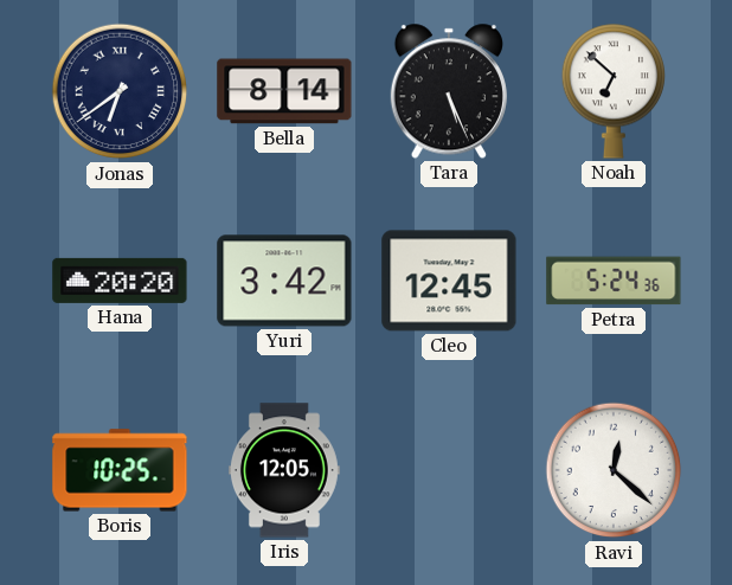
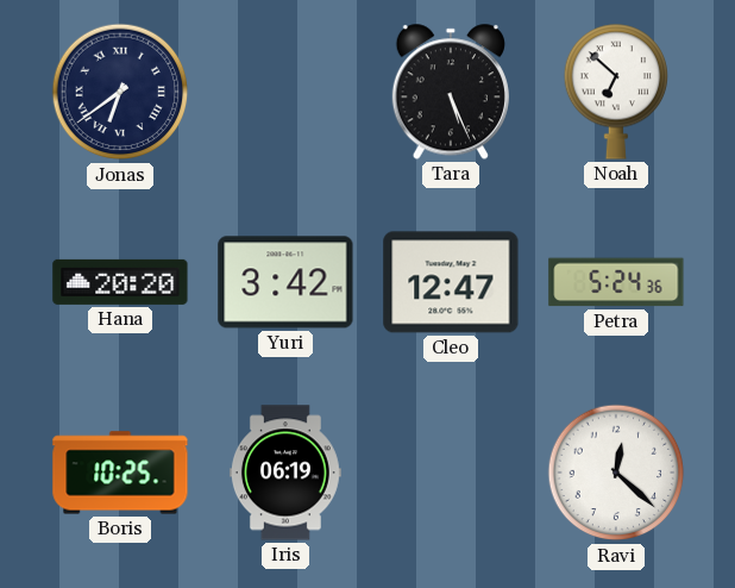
Bella: 8:14 -> none (284, 91)
Cleo: 12:45 -> 12:47 (451, 282)
Iris: 12:05 -> 06:19 (285, 473)
